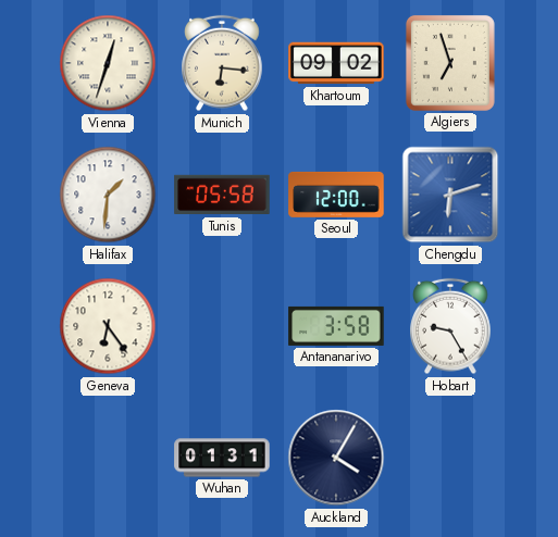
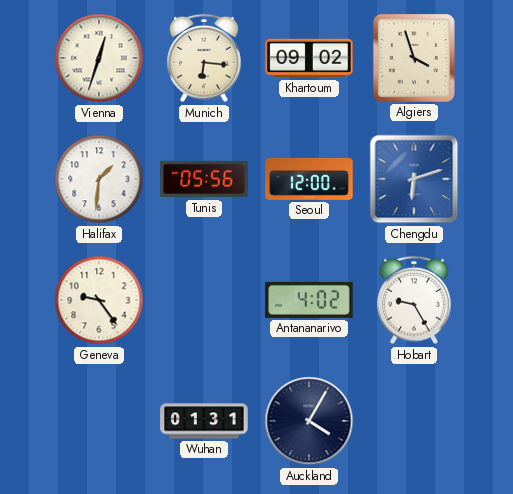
Algiers: 6:57 -> 3:57 (414, 58)
Tunis: 05:58 -> 05:56 (204, 179)
Geneva: 6:24 -> 9:24 (99, 300)
Antananarivo: 3:58 -> 4:02 (309, 300)
